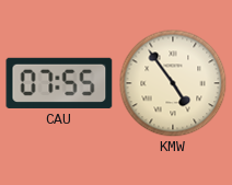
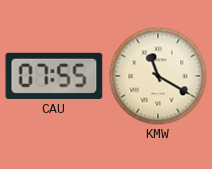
KMW: 4:54 -> 11:20 (158, 76)
